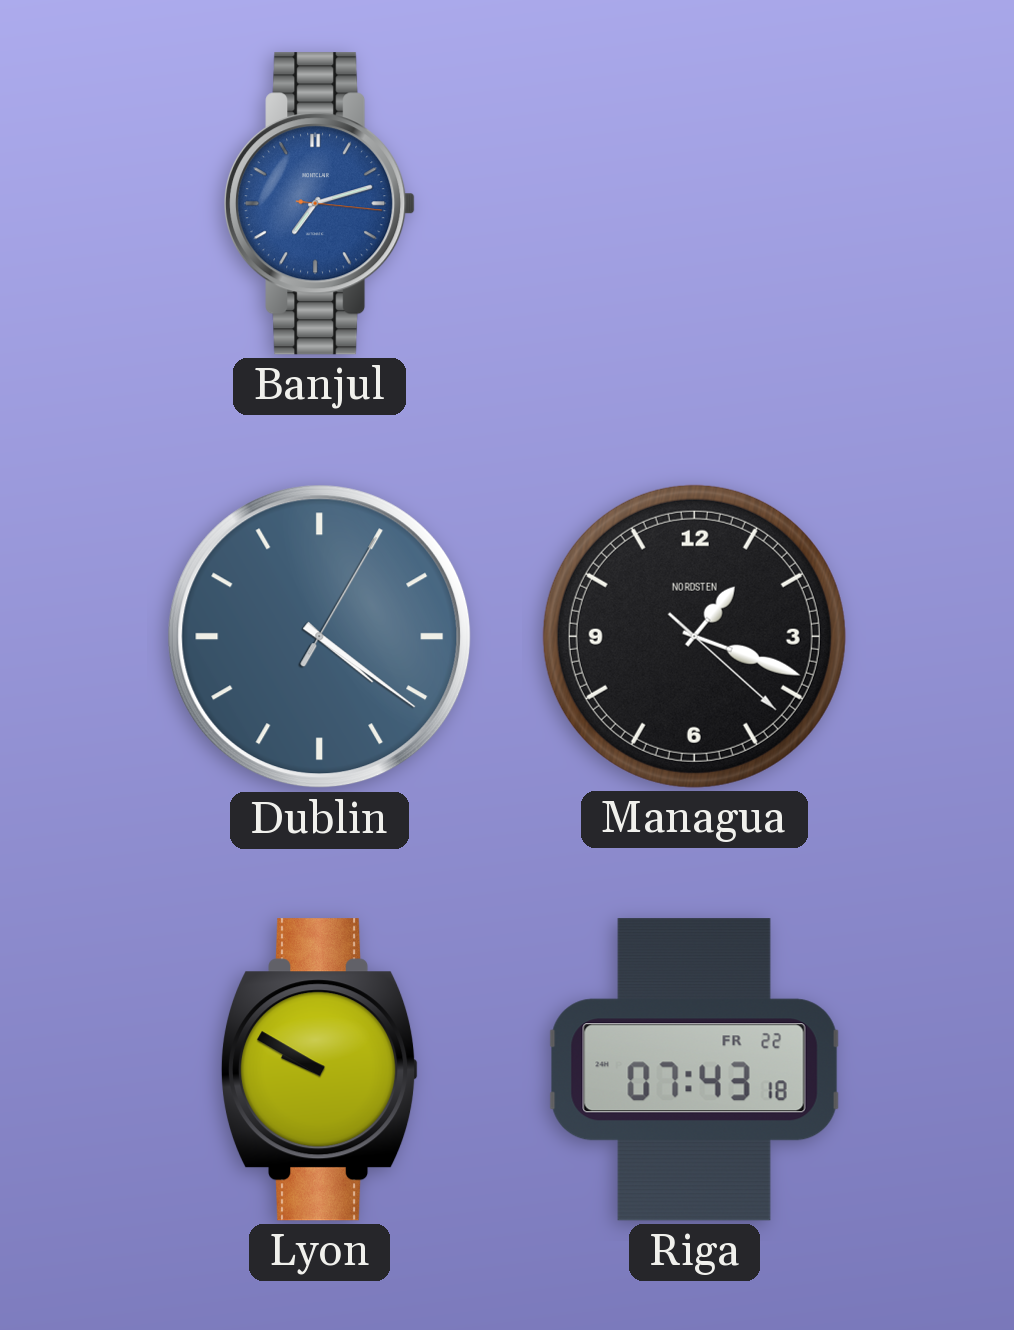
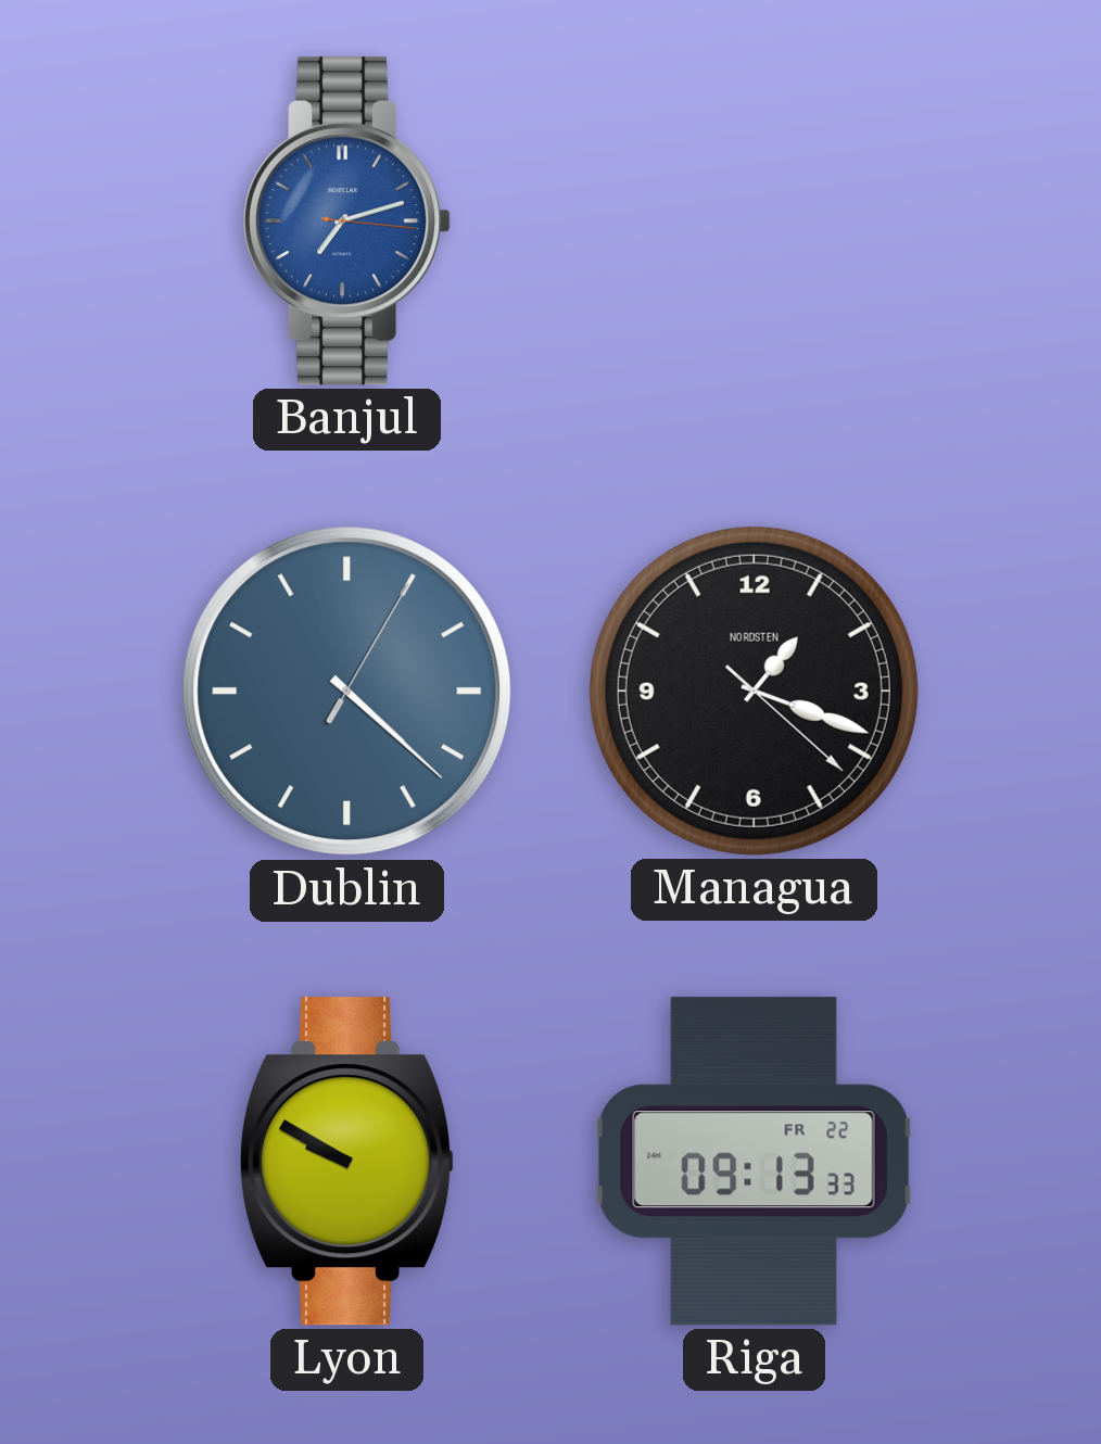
Dublin: 4:21 -> 4:22 (347, 692)
Riga: 07:43 -> 09:13 (754, 1162)
